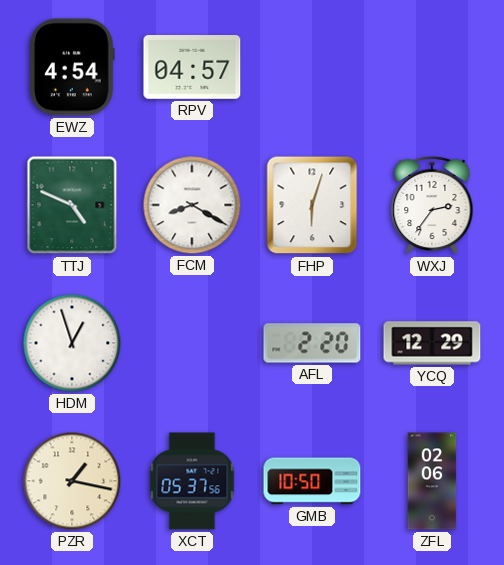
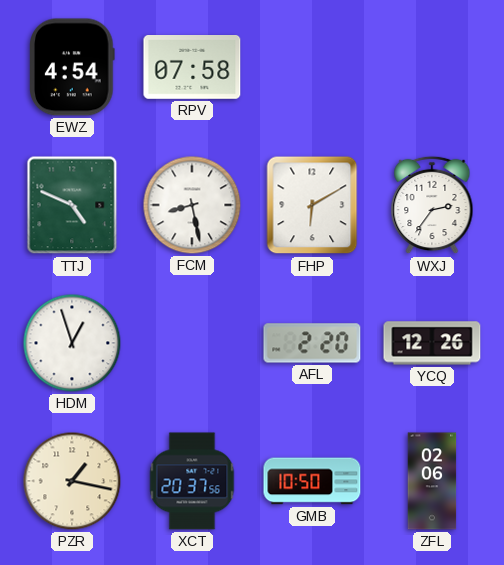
RPV: 04:57 -> 07:58 (192, 68)
FCM: 8:20 -> 8:28 (192, 205)
FHP: 6:03 -> 6:10 (312, 205)
YCQ: 12:29 -> 12:26 (432, 343)
XCT: 05:37 -> 20:37 (192, 481)
